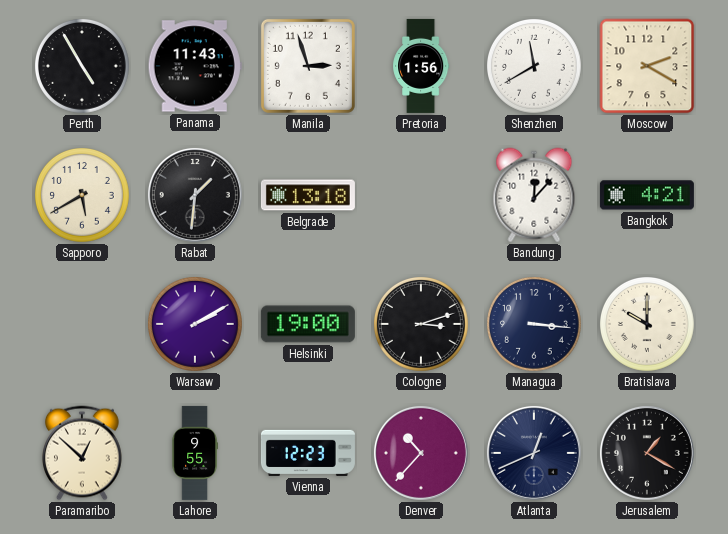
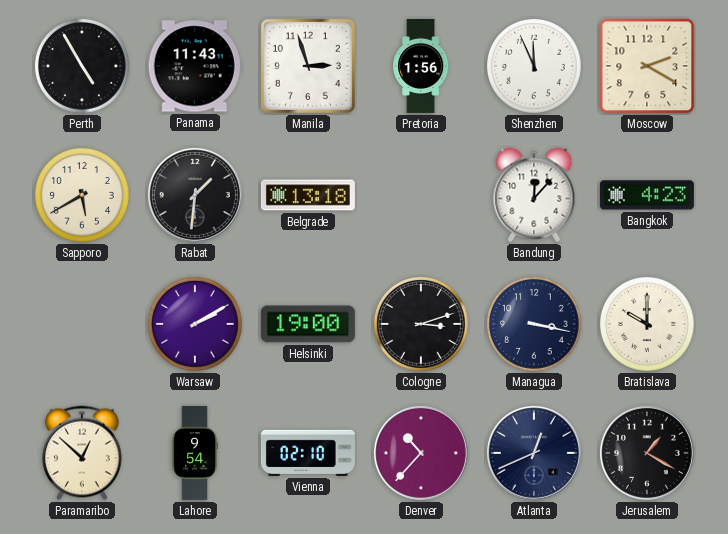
Shenzhen: 11:40 -> 11:56 (535, 67)
Bangkok: 4:21 -> 4:23 (647, 195)
Managua: 3:16 -> 3:17 (535, 325)
Lahore: 9:55 -> 9:54 (194, 453)
Vienna: 12:23 -> 02:10 (308, 453)
